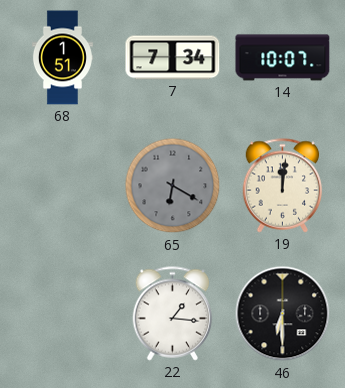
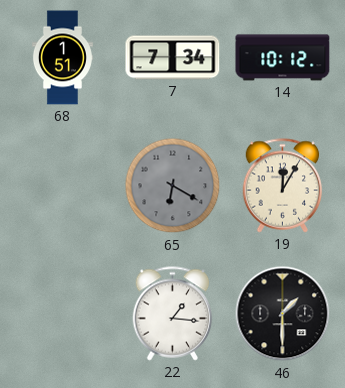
14: 10:07 -> 10:12 (283, 58)
19: 12:01 -> 12:05 (283, 186)
46: 6:30 -> 1:30 (283, 314)
